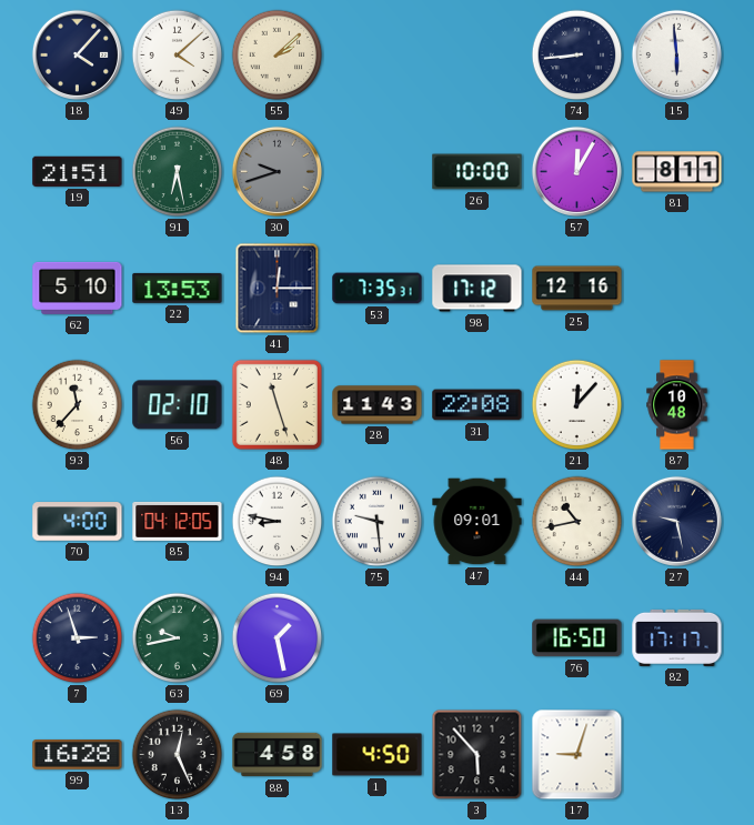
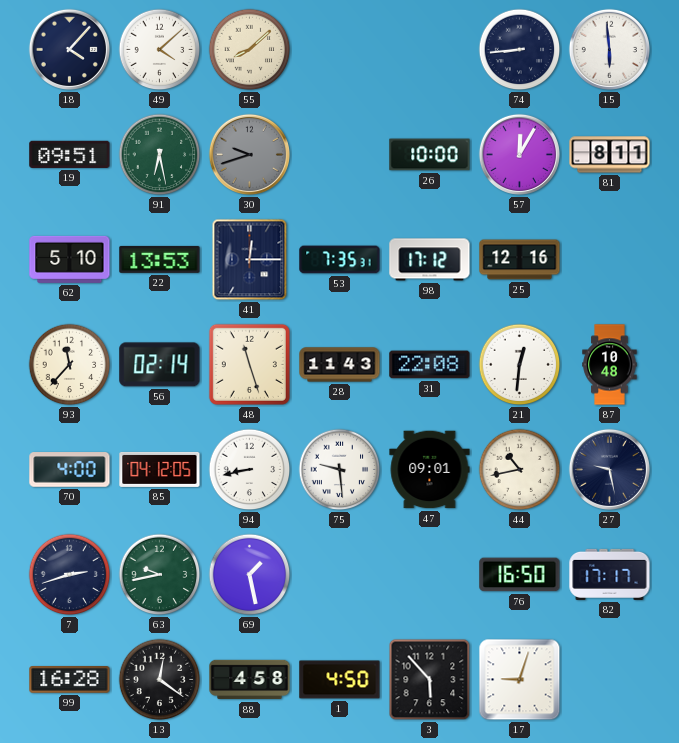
55: 2:08 -> 8:08 (250, 50)
19: 21:51 -> 09:51 (70, 154)
56: 02:10 -> 02:14 (160, 365)
21: 12:07 -> 12:31 (520, 365)
94: 8:47 -> 8:43 (250, 470)
7: 2:57 -> 2:42 (70, 575)
13: 12:26 -> 12:21 (160, 680)
